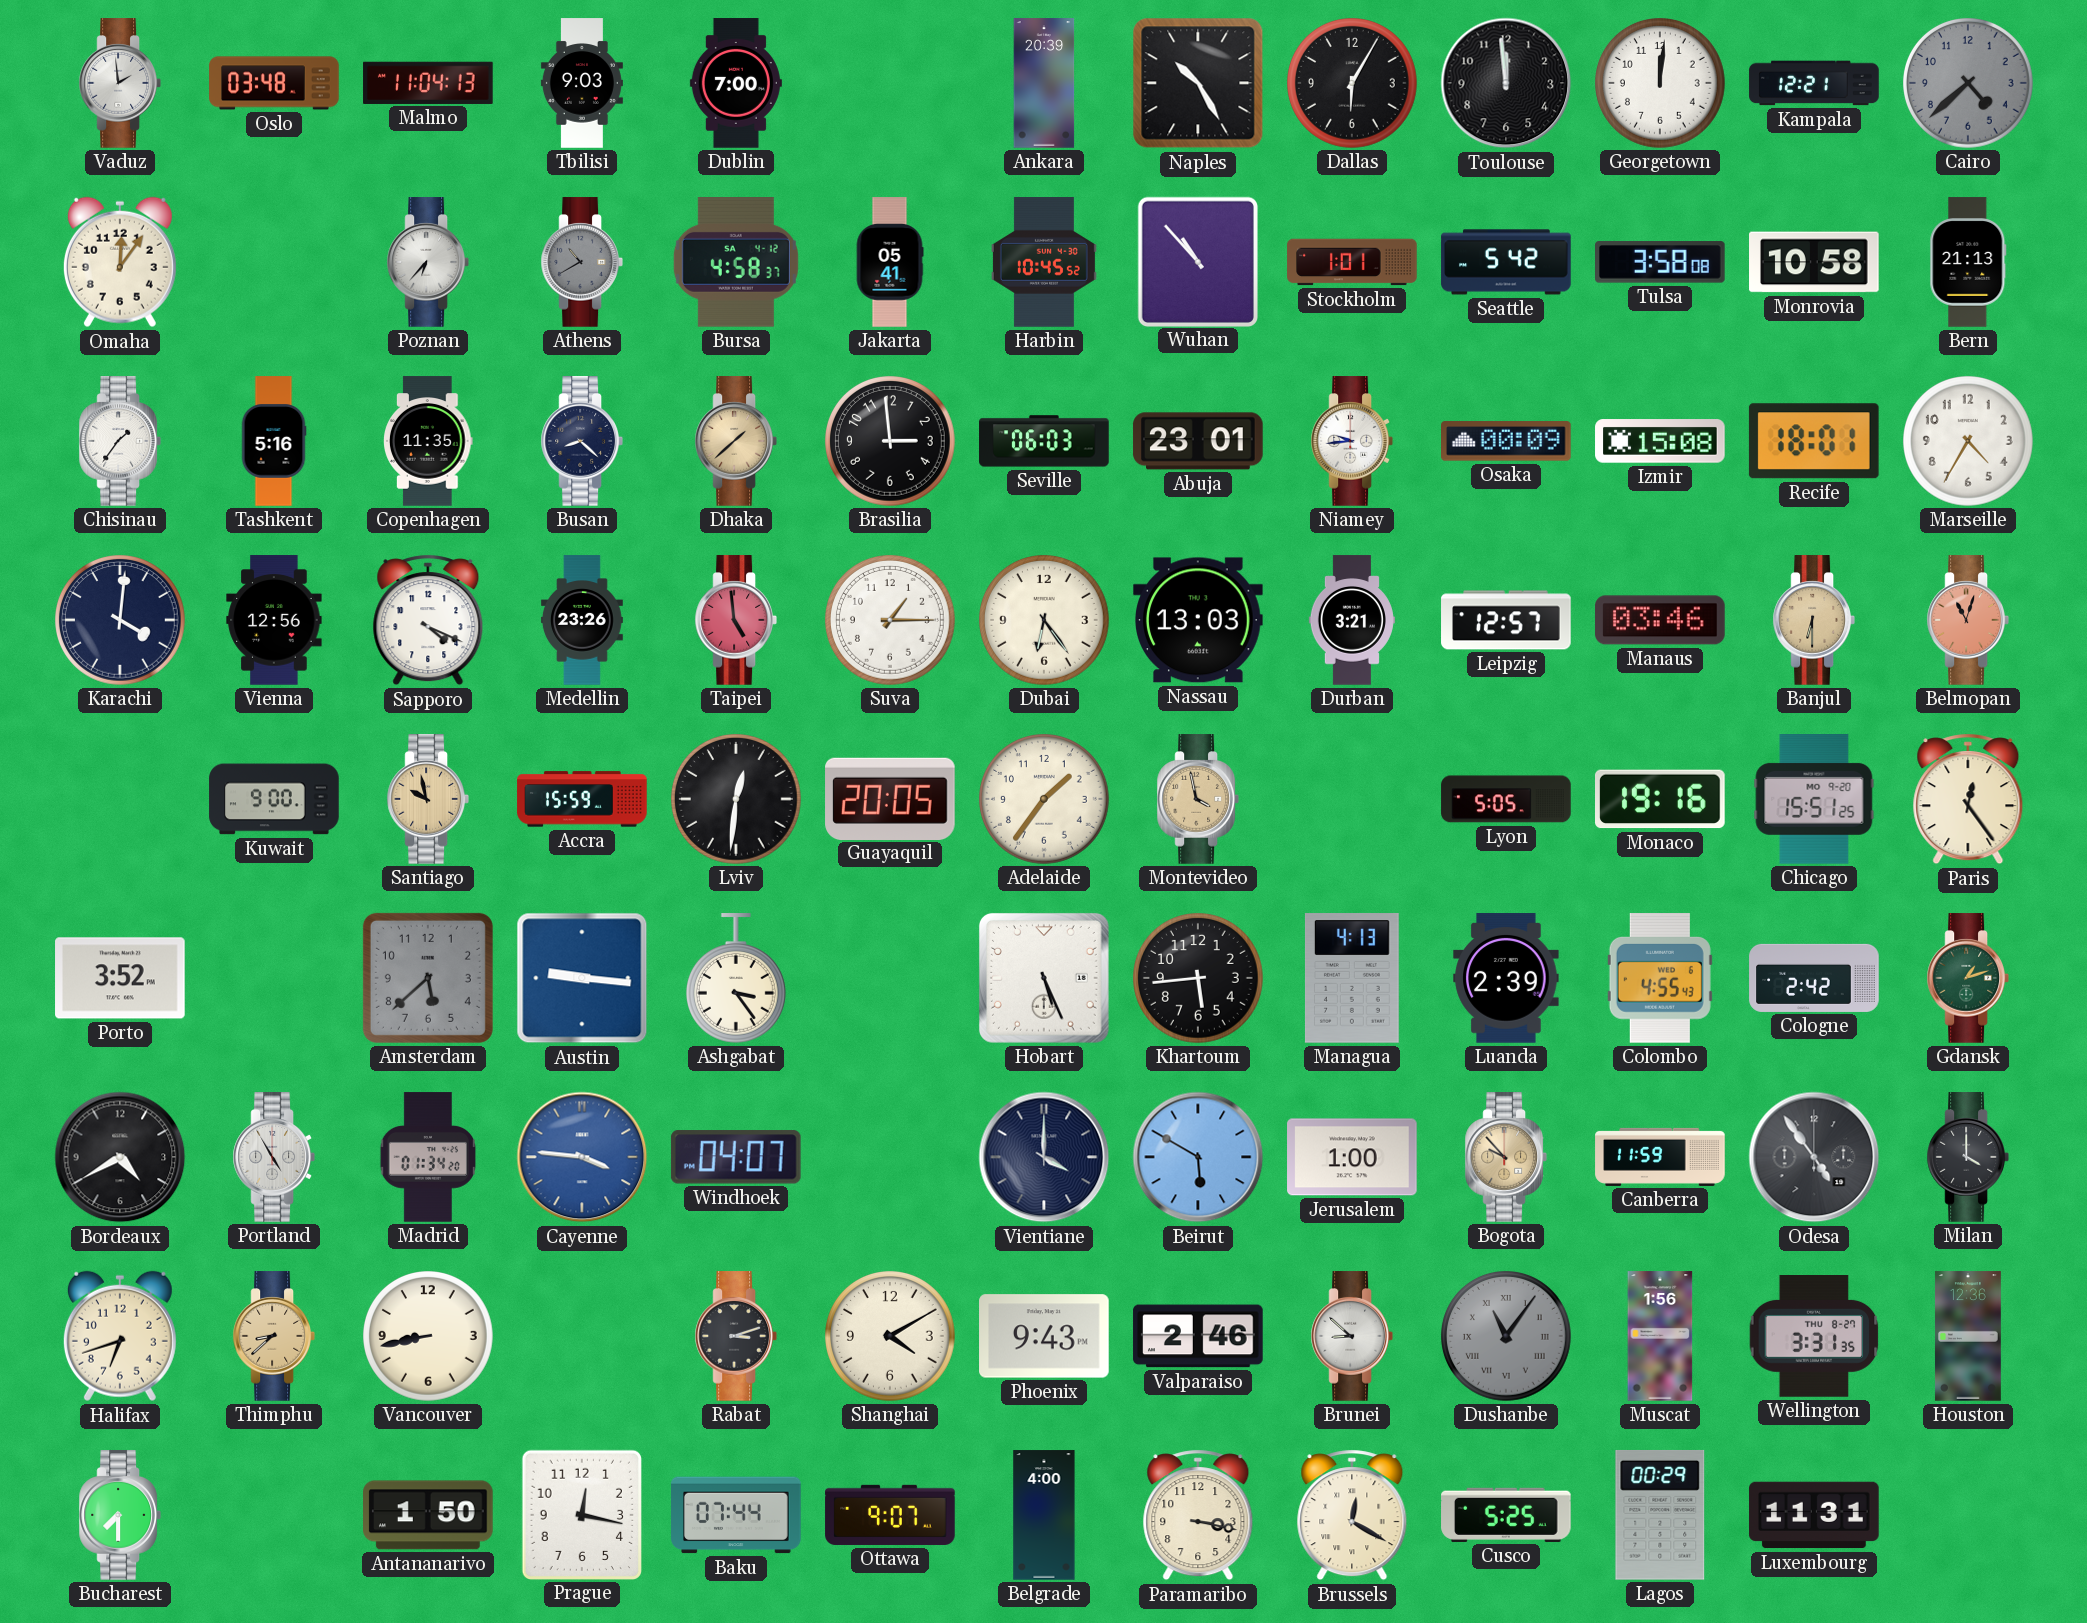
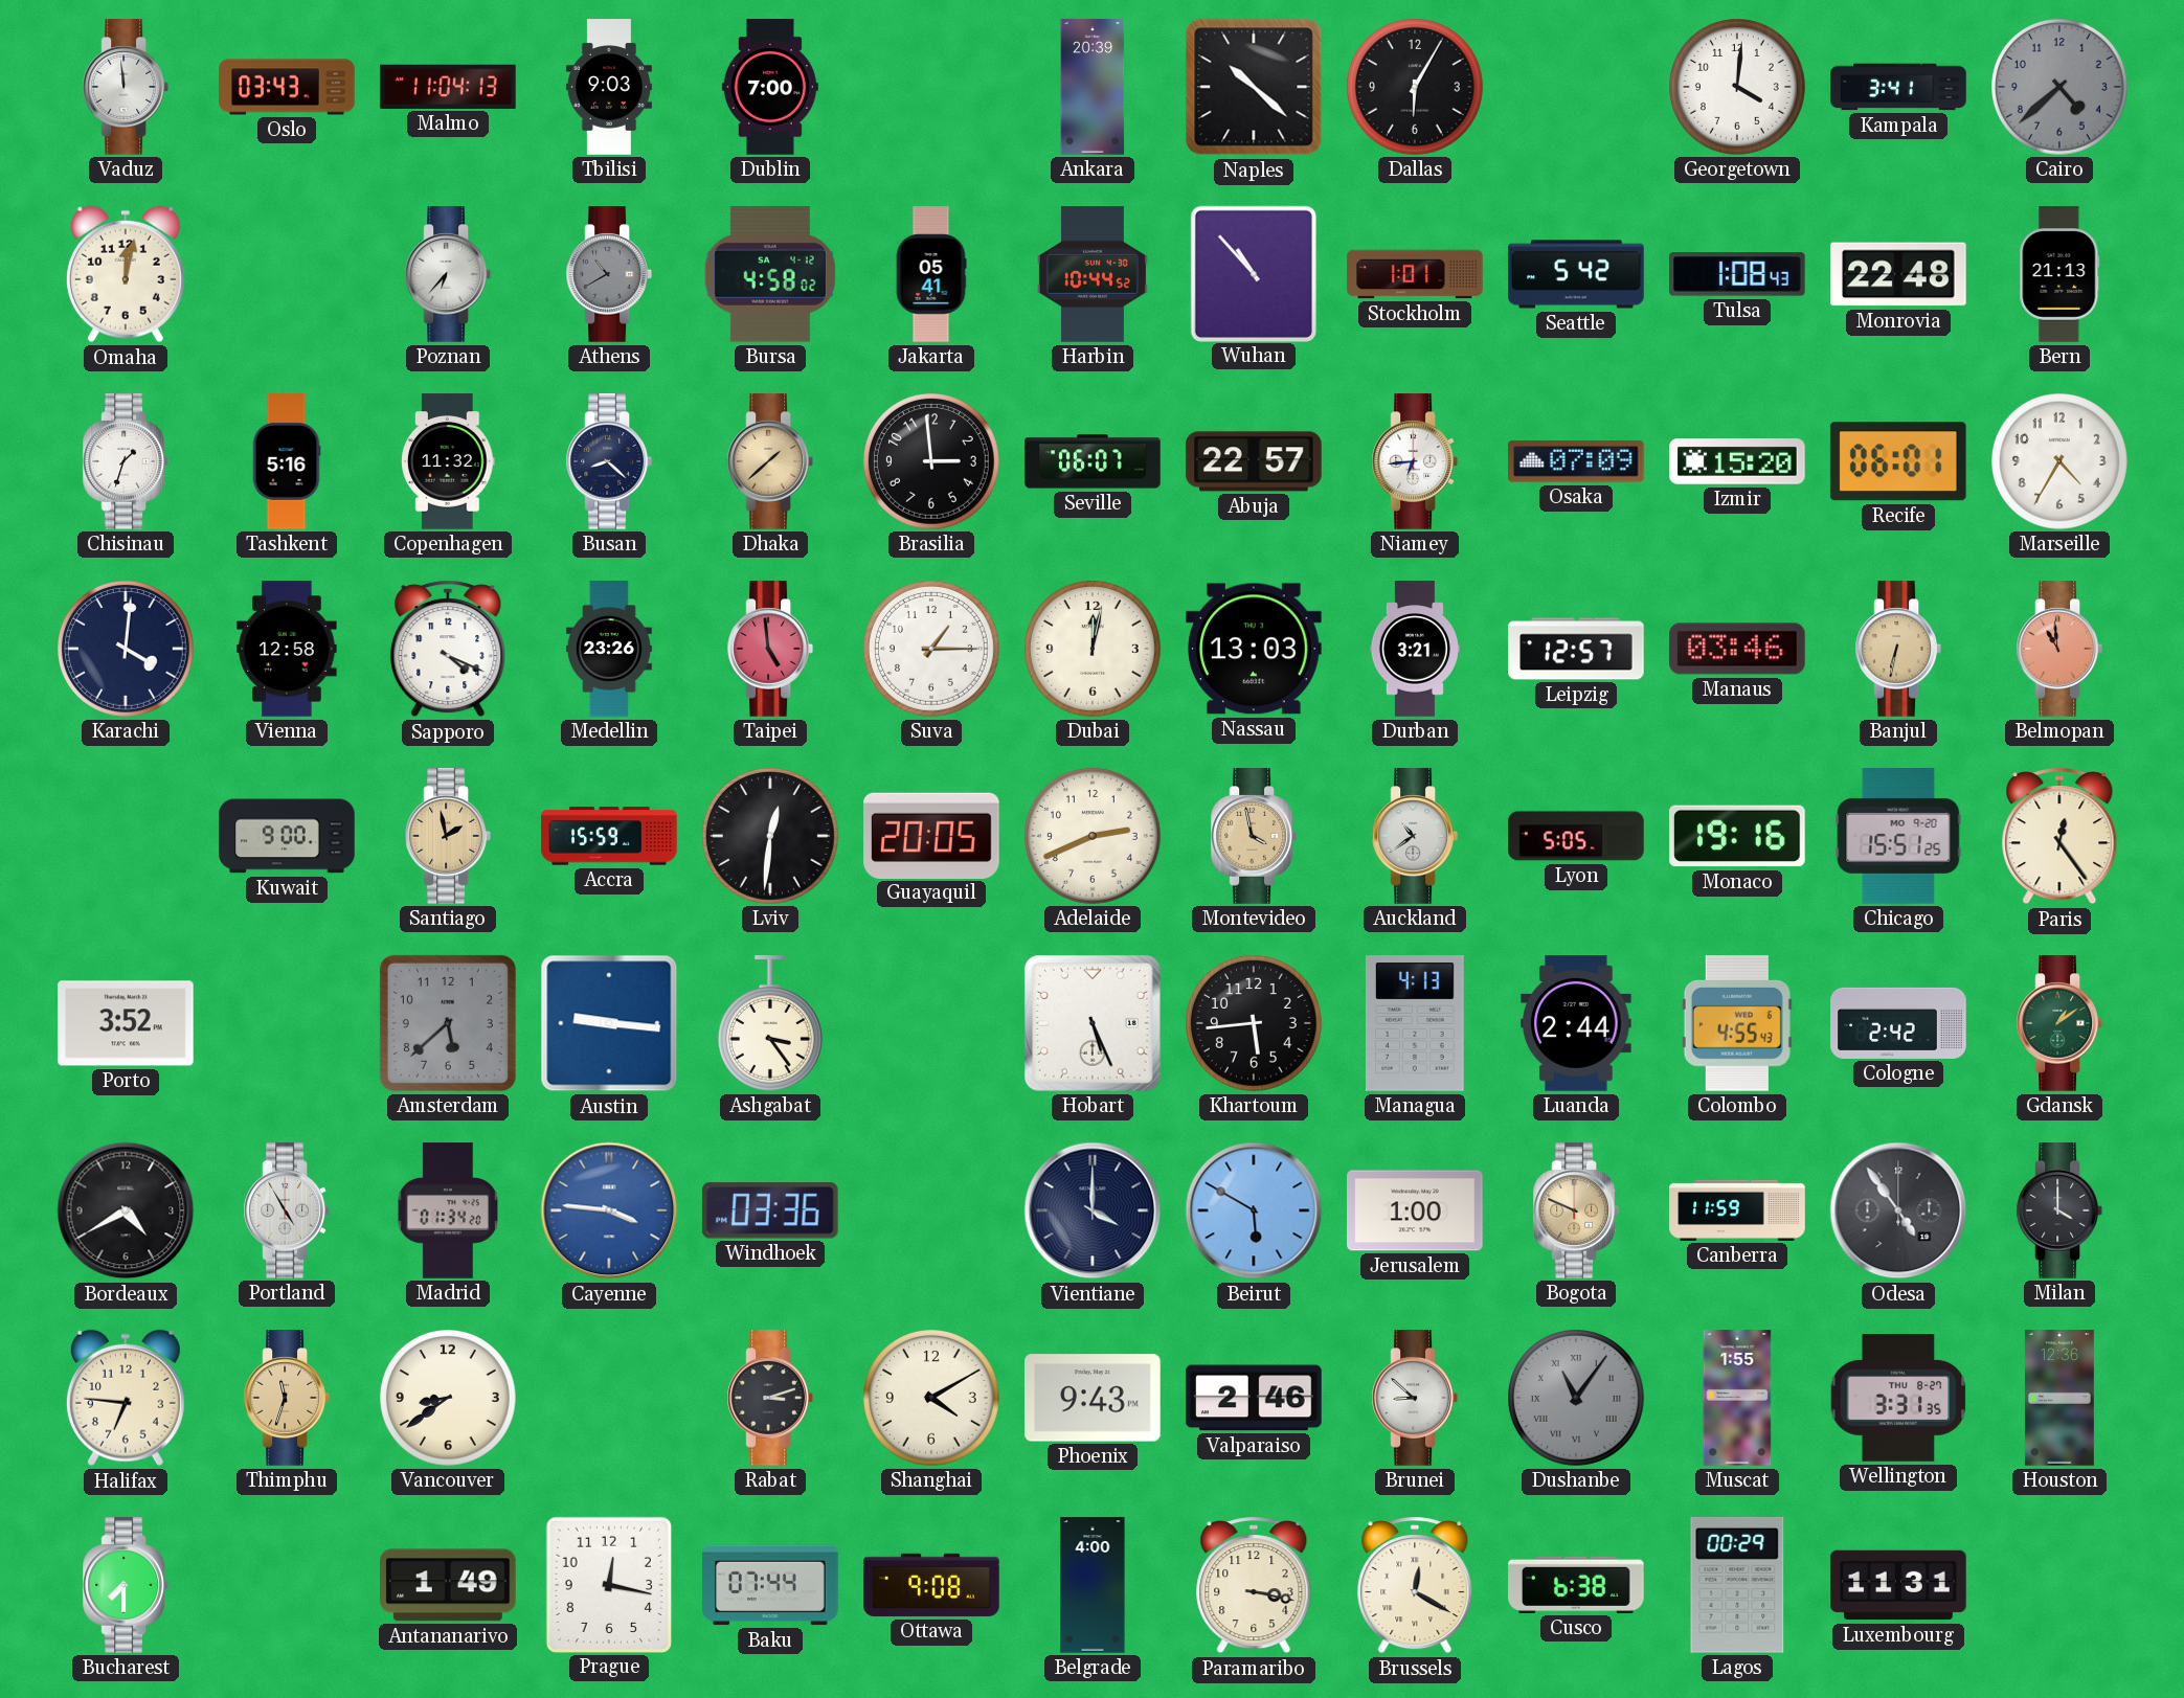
Vaduz: 1:59 -> 11:59 (125, 87)
Oslo: 03:48 -> 03:43 (287, 87)
Naples: 10:25 -> 10:22 (1254, 87)
Toulouse: 11:59 -> none (1506, 83)
Georgetown: 12:01 -> 4:01 (1738, 88)
Kampala: 12:21 -> 3:41 (1898, 87)
Omaha: 12:06 -> 12:02 (126, 274)
Bursa: 4:58:37 -> 4:58:02 (770, 275)
Harbin: 10:45 -> 10:44 (1093, 274)
Tulsa: 3:58 -> 1:08 (1738, 274)
Monrovia: 10:58 -> 22:48 (1898, 274)
Chisinau: 1:36 -> 1:33 (125, 461)
Copenhagen: 11:35 -> 11:32 (449, 461)
Seville: 06:03 -> 06:07 (1093, 461)
Abuja: 23:01 -> 22:57 (1254, 461)
Niamey: 9:44 -> 6:44 (1414, 461)
Osaka: 00:09 -> 07:09 (1577, 461)
Izmir: 15:08 -> 15:20 (1737, 461)
Recife: 18:01 -> 06:01 (1898, 461)
Vienna: 12:56 -> 12:58 (287, 649)
Dubai: 6:24 -> 12:02 (1094, 650)
Banjul: 6:30 -> 6:32 (1897, 649)
Belmopan: 11:03 -> 10:59 (2058, 649)
Santiago: 9:58 -> 1:58 (447, 836)
Adelaide: 1:36 -> 2:41 (1094, 837)
Auckland: none -> 10:39 (1414, 836)
Luanda: 2:39 -> 2:44 (1576, 1023)
Gdansk: 1:12 -> 1:09 (2058, 1023)
Windhoek: 04:07 -> 03:36 (770, 1210)
Bogota: 9:53 -> 9:49 (1575, 1210)
Halifax: 6:42 -> 6:46 (126, 1398)
Thimphu: 8:38 -> 11:33 (286, 1398)
Vancouver: 8:43 -> 8:39 (449, 1399)
Muscat: 1:56 -> 1:55 (1737, 1398)
Antananarivo: 1:50 -> 1:49 (449, 1585)
Ottawa: 9:07 -> 9:08 (931, 1585)
Cusco: 5:25 -> 6:38 (1576, 1585)
